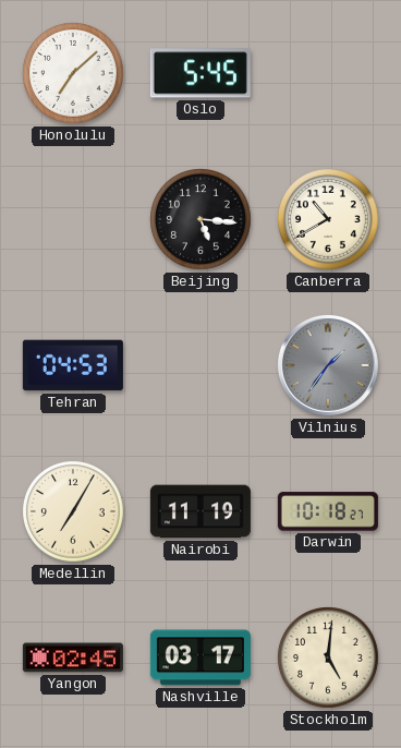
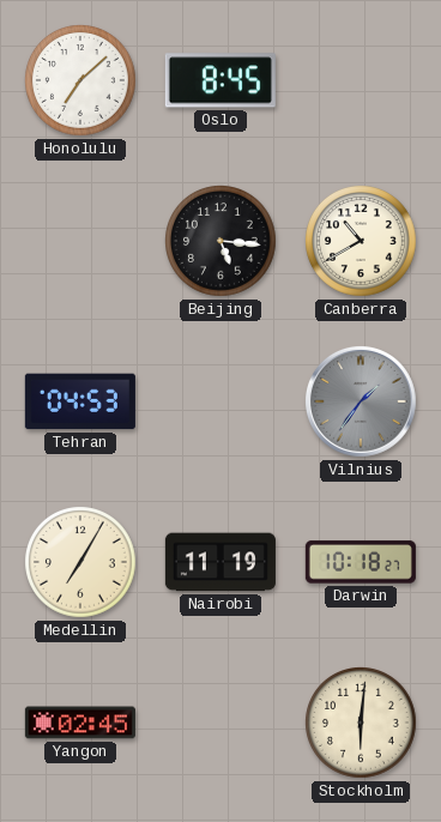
Oslo: 5:45 -> 8:45 (220, 80)
Nashville: 03:17 -> none (200, 657)
Stockholm: 5:01 -> 6:01 (362, 724)
